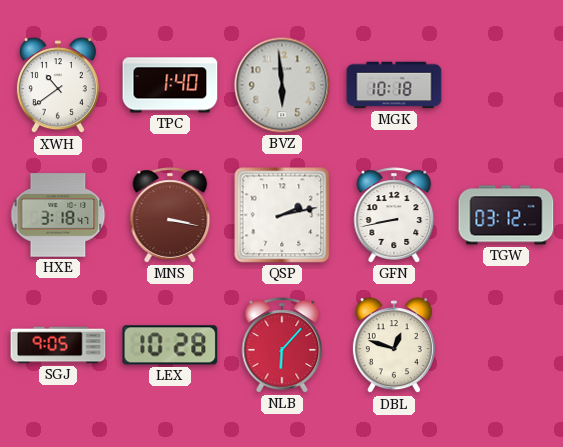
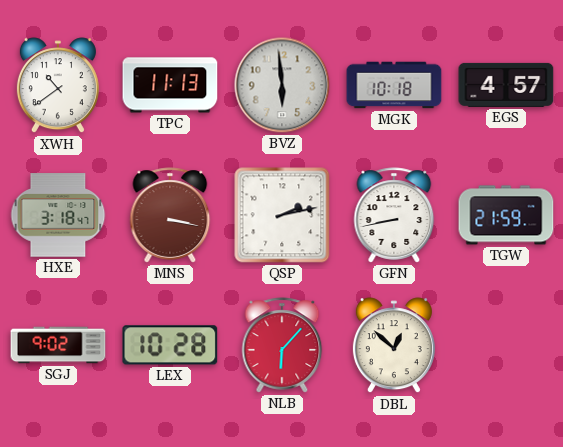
TPC: 1:40 -> 11:13 (170, 85)
EGS: none -> 4:57 (506, 85)
TGW: 03:12 -> 21:59 (506, 215)
SGJ: 9:05 -> 9:02 (58, 345)
DBL: 12:48 -> 12:52 (394, 346)
